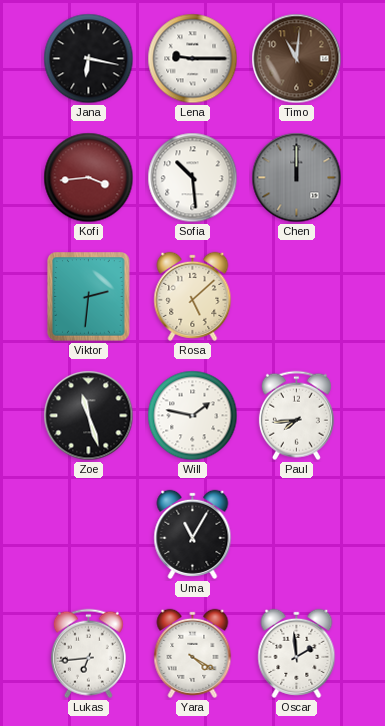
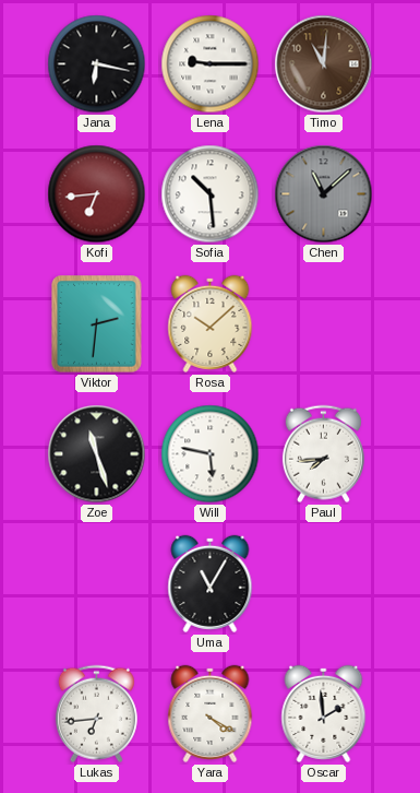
Kofi: 3:44 -> 6:44 (97, 194)
Chen: 12:00 -> 11:08 (324, 194)
Rosa: 5:08 -> 10:08 (211, 323)
Will: 1:47 -> 5:47 (211, 454)
